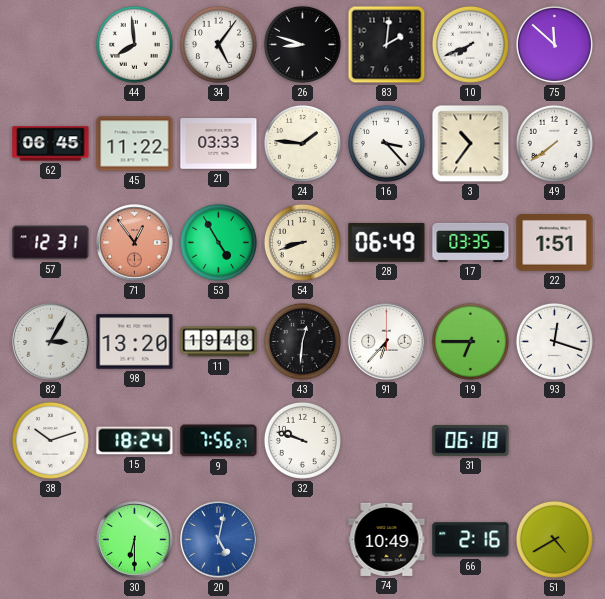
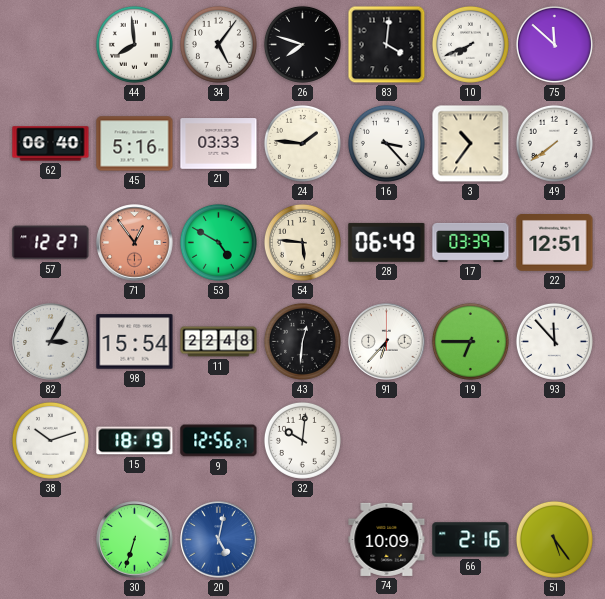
26: 8:48 -> 7:48 (302, 44)
83: 2:01 -> 4:01 (387, 45)
62: 06:45 -> 06:40 (51, 144)
45: 11:22 -> 5:16 (135, 144)
57: 12:31 -> 12:27 (51, 243)
53: 4:55 -> 4:50 (218, 242)
54: 8:42 -> 5:46 (302, 242)
17: 03:35 -> 03:39 (471, 242)
22: 1:51 -> 12:51 (555, 243)
98: 13:20 -> 15:54 (135, 342)
11: 19:48 -> 22:48 (219, 342)
93: 12:18 -> 11:53 (554, 341)
15: 18:24 -> 18:19 (135, 441)
9: 7:56 -> 12:56 (219, 441)
32: 9:48 -> 10:01 (302, 440)
31: 06:18 -> none (471, 441)
30: 6:30 -> 6:33 (135, 540)
74: 10:49 -> 10:09 (387, 539)
51: 4:40 -> 5:24 (554, 539)
